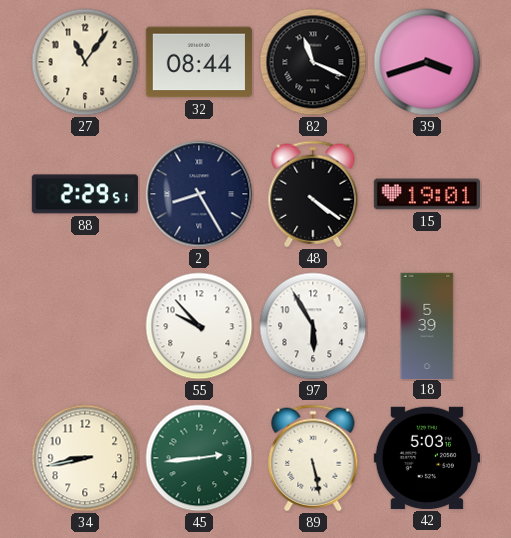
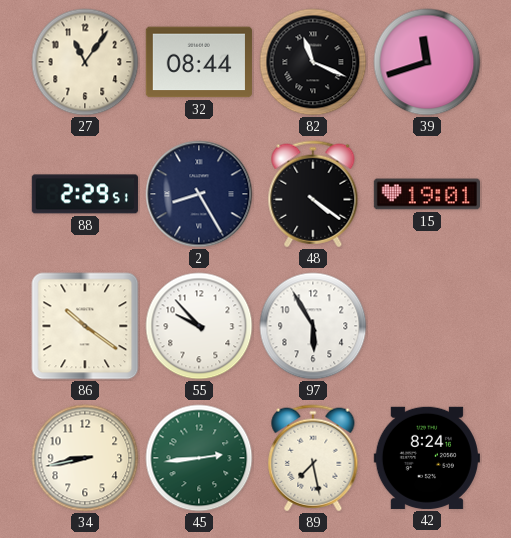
39: 3:42 -> 11:42 (427, 62)
86: none -> 10:21 (85, 326)
18: 5:39 -> none (427, 325)
89: 5:28 -> 7:28 (313, 458)
42: 5:03 -> 8:24 (427, 458)
